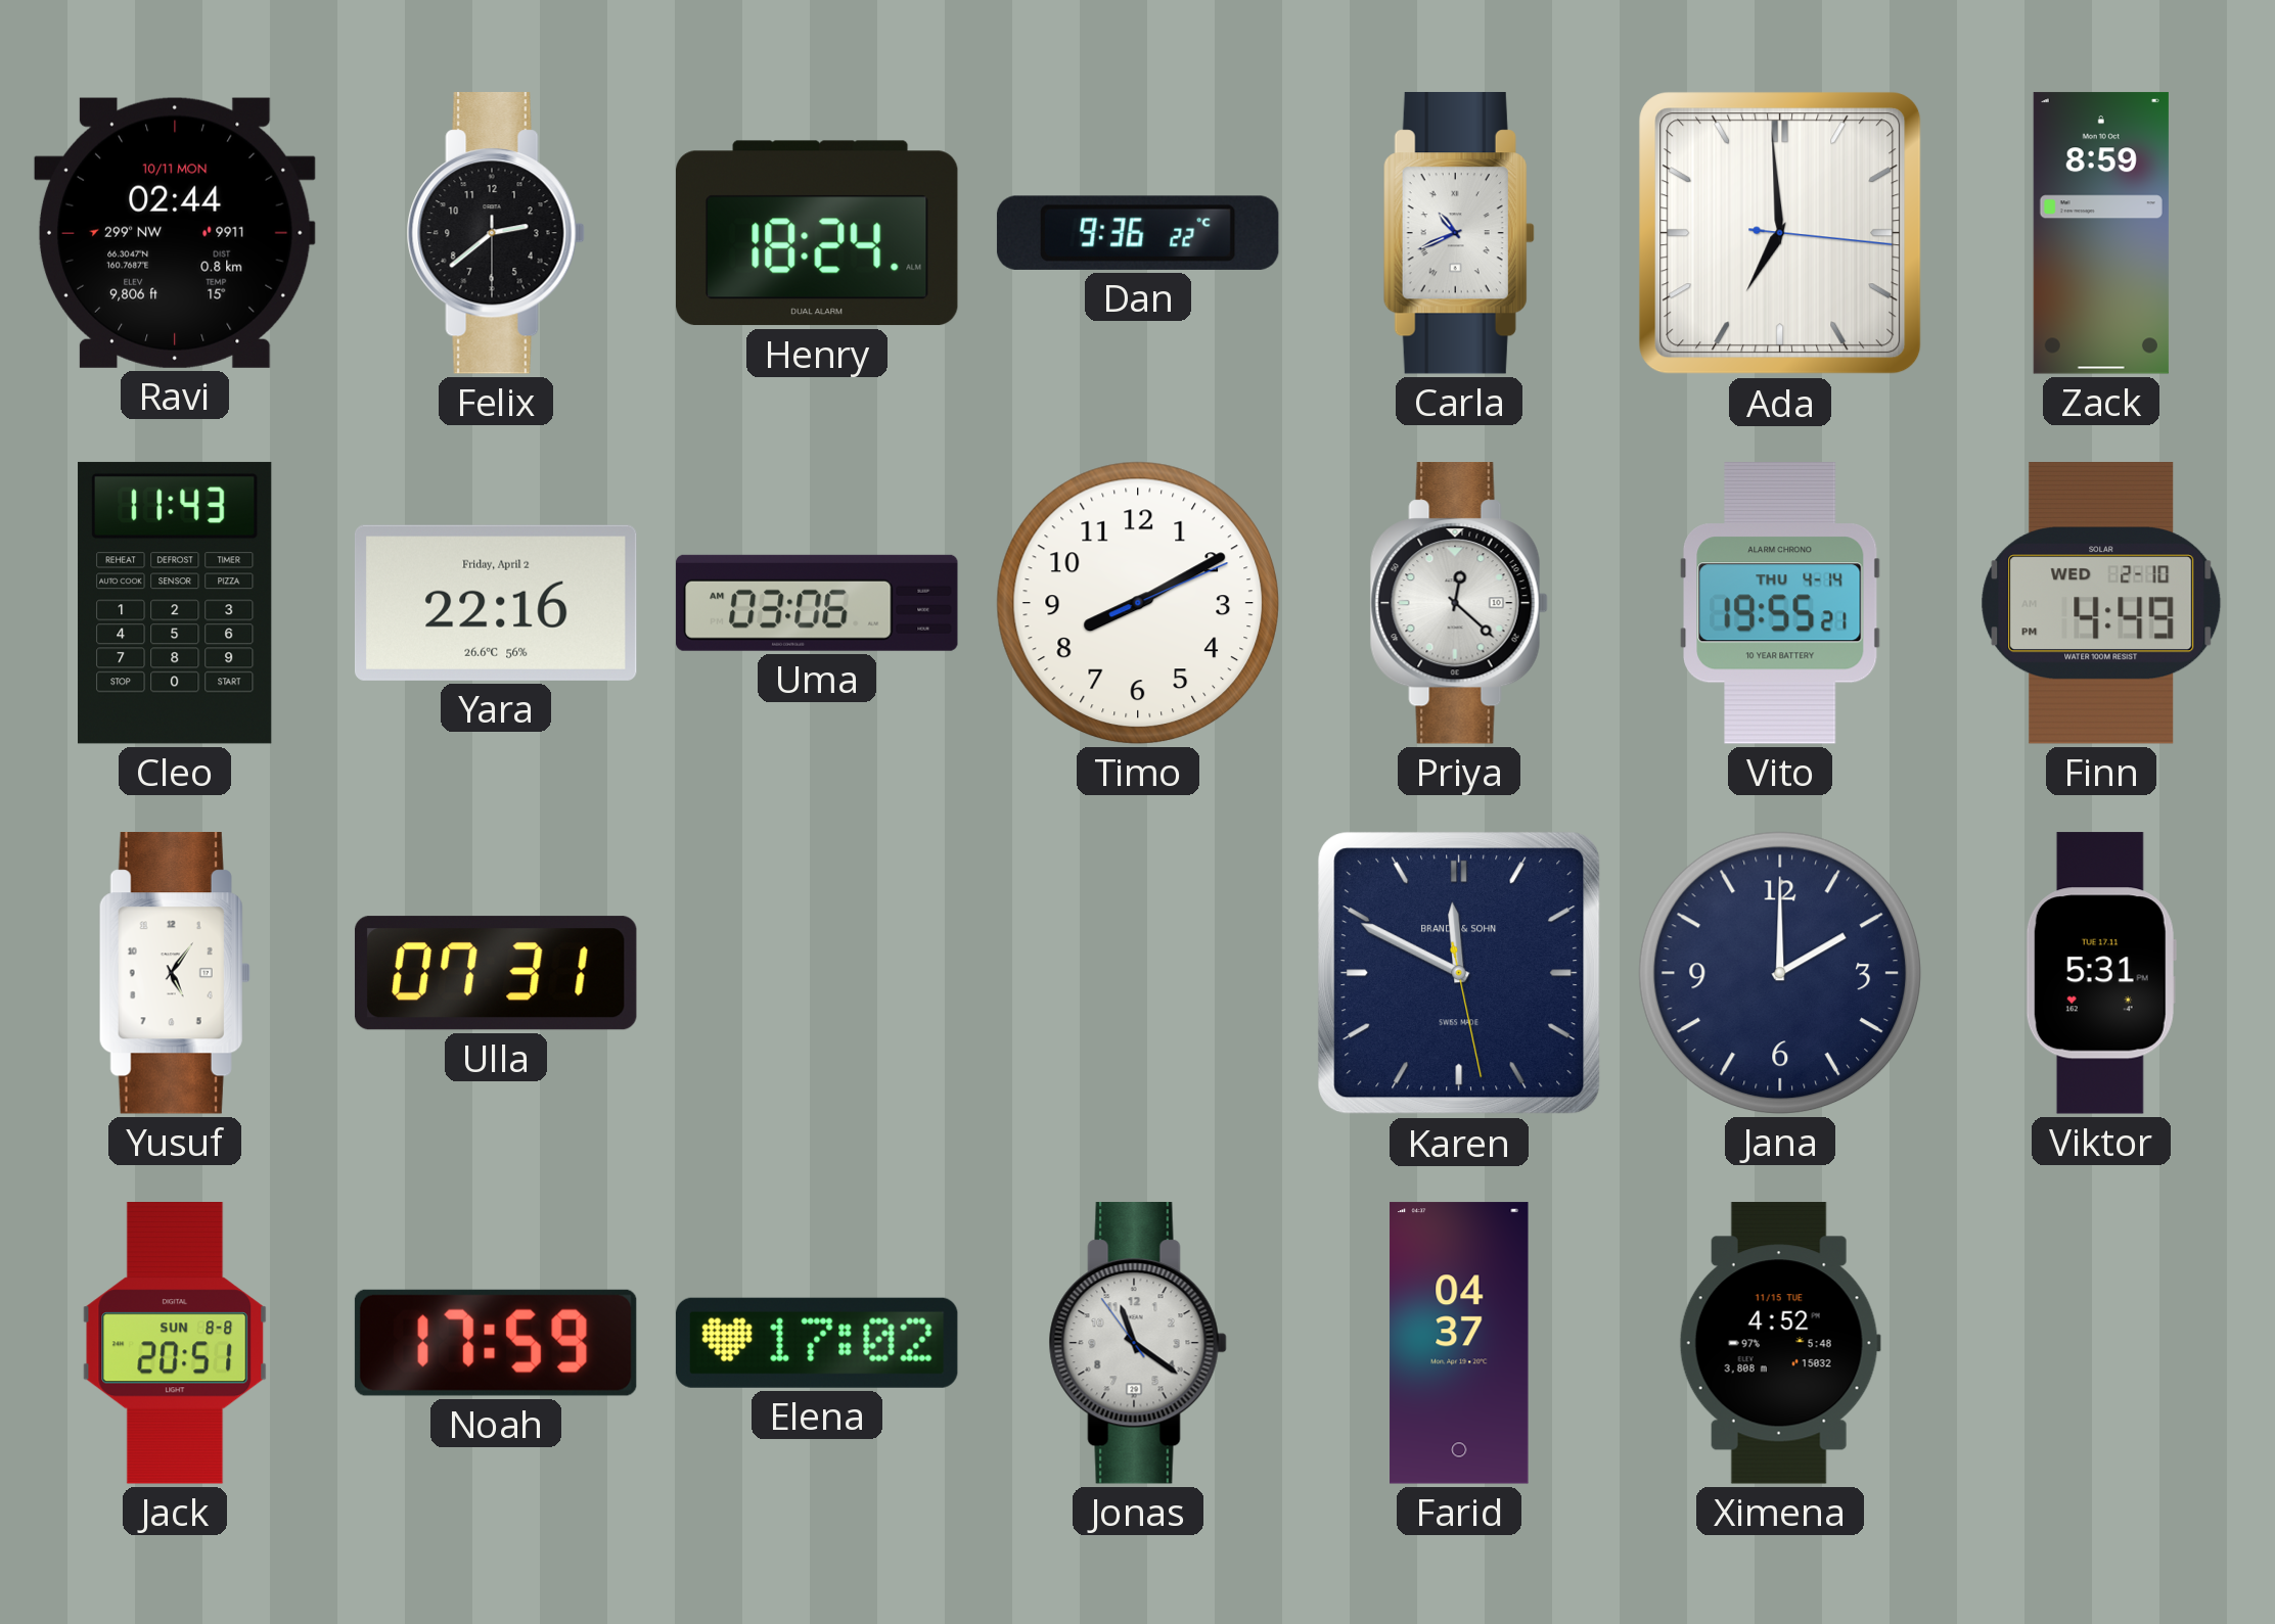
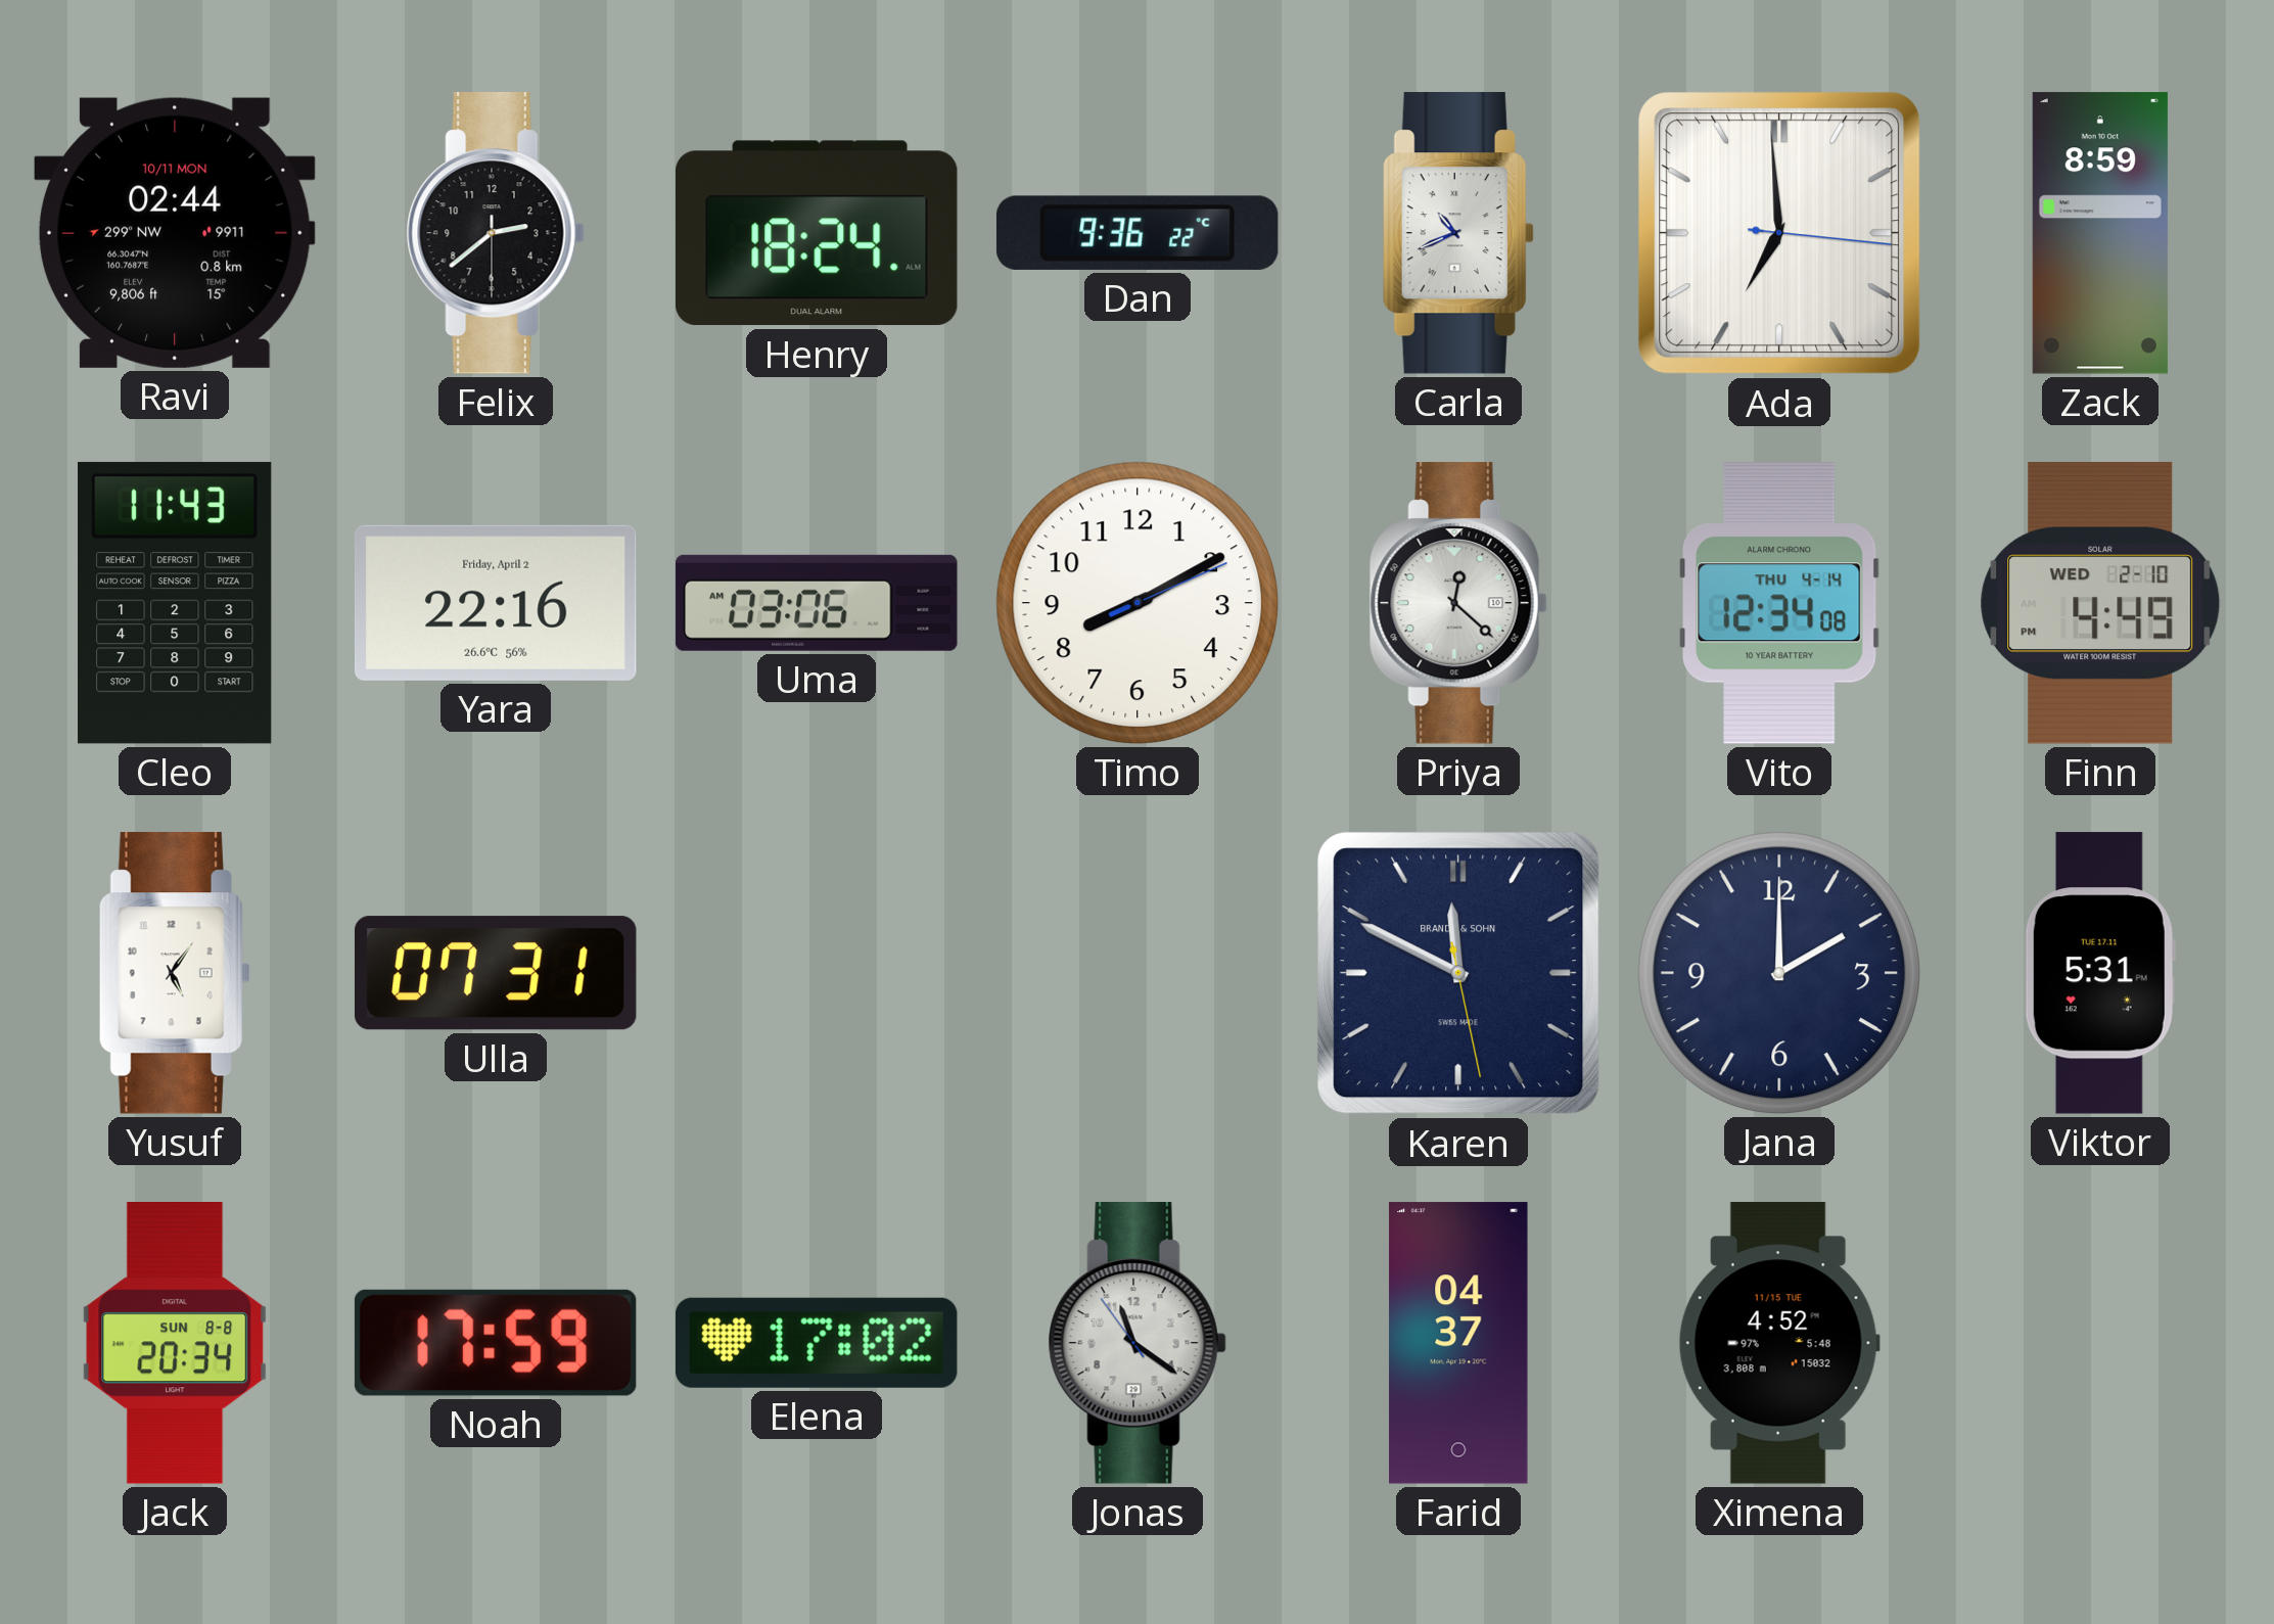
Vito: 19:55 -> 12:34 (1779, 604)
Jack: 20:51 -> 20:34 (175, 1344)
